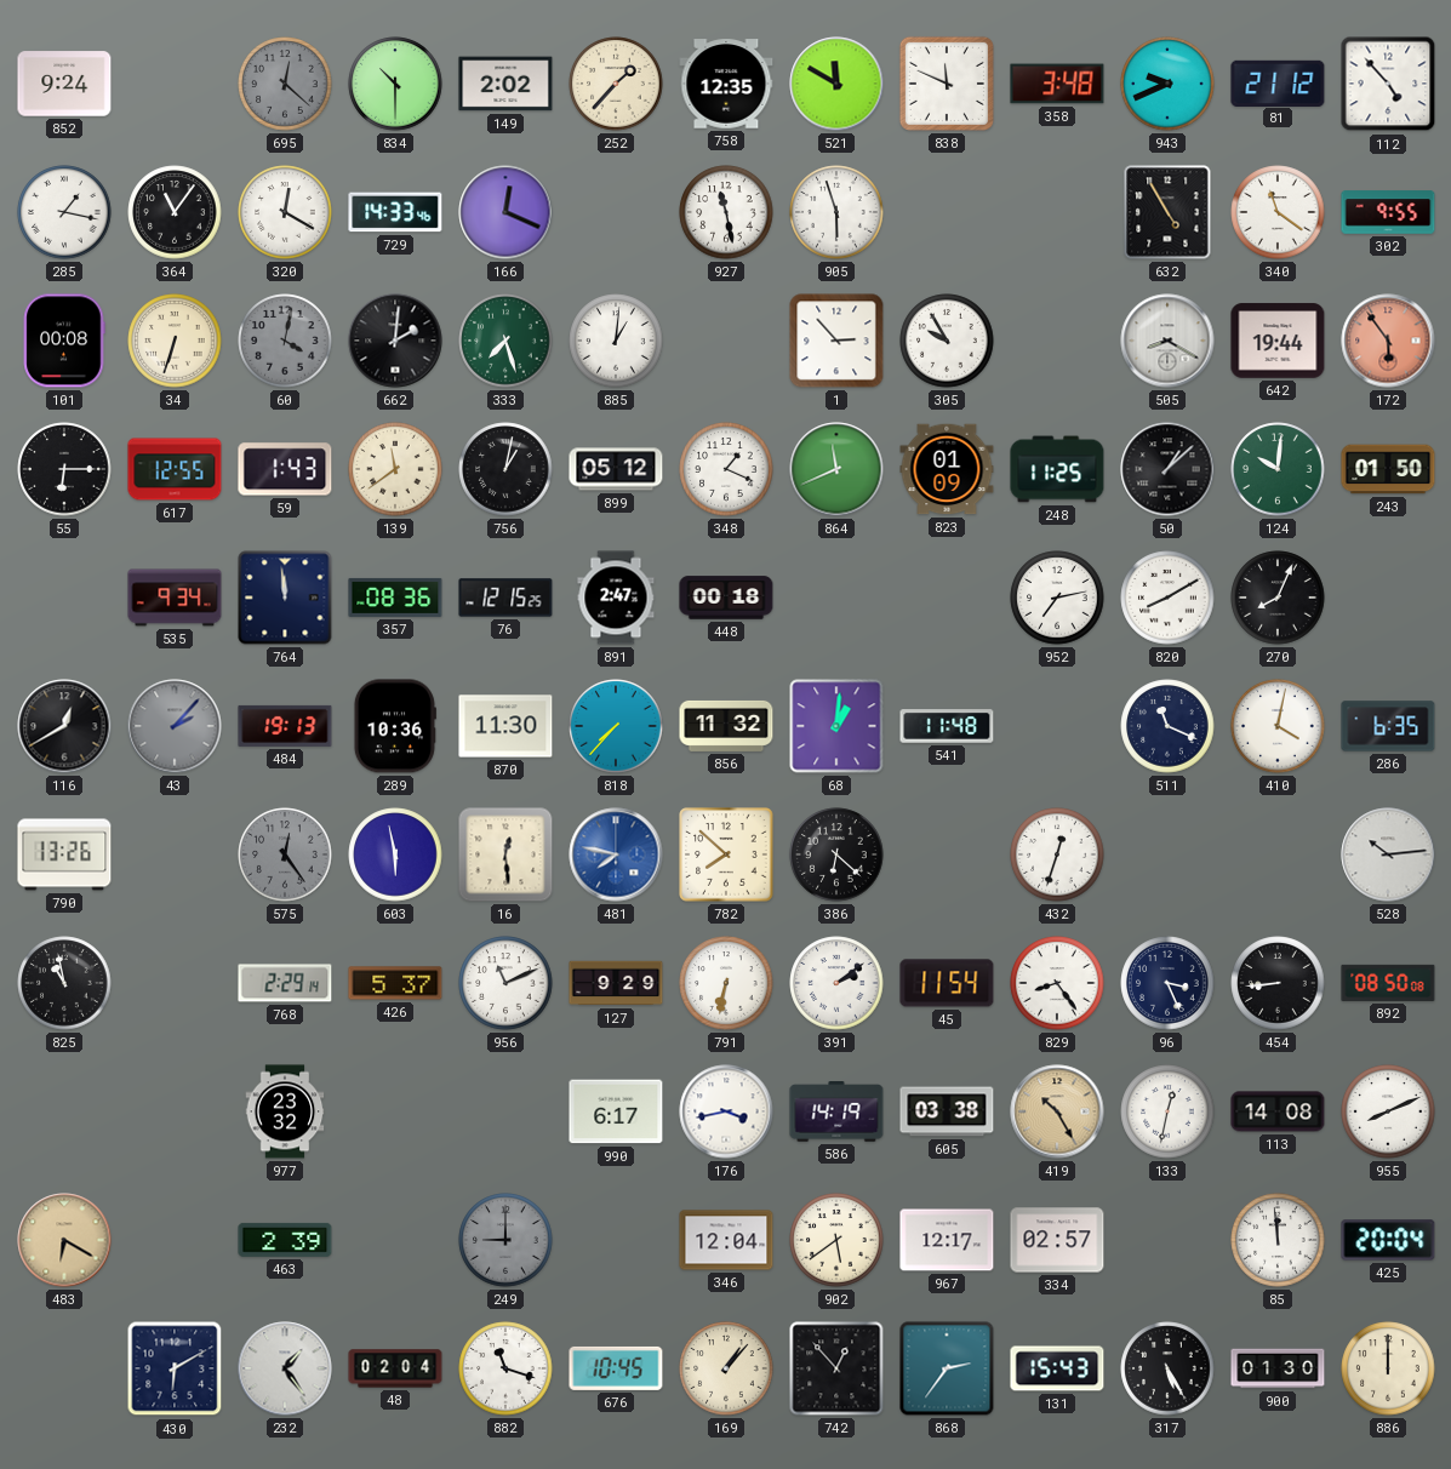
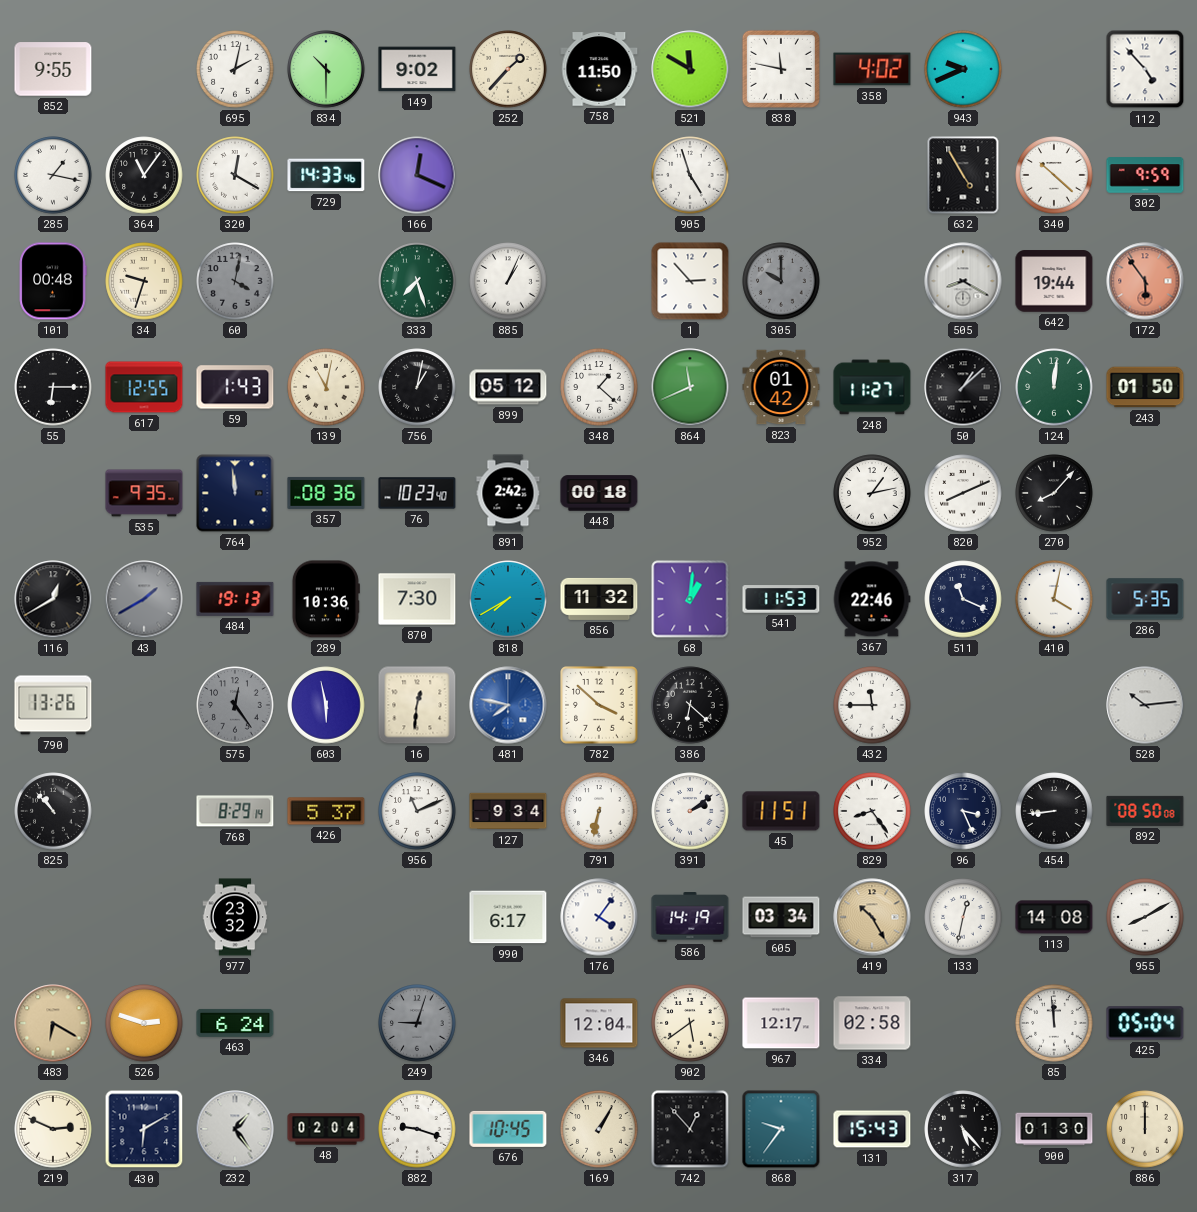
852: 9:24 -> 9:55 (53, 69)
695: 12:22 -> 2:02 (235, 69)
695 dial: grey -> white (235, 69)
149: 2:02 -> 9:02 (417, 69)
758: 12:35 -> 11:50 (599, 69)
838: 11:49 -> 11:47 (781, 69)
358: 3:48 -> 4:02 (872, 69)
81: 21:12 -> none (1278, 82)
927: 11:28 -> none (726, 212)
905: 5:57 -> 4:57 (690, 175)
340: 11:21 -> 10:22 (1054, 175)
302: 9:55 -> 9:59 (1145, 175)
101: 00:08 -> 00:48 (53, 281)
34: 6:33 -> 9:33 (144, 281)
662: 2:01 -> none (395, 341)
885: 1:01 -> 1:04 (508, 281)
305: 9:55 -> 10:00 (781, 281)
305 dial: white -> grey (781, 281)
139: 11:39 -> 11:02 (326, 387)
348: 1:19 -> 1:22 (599, 387)
823: 01:09 -> 01:42 (781, 387)
248: 11:25 -> 11:27 (872, 387)
124: 10:01 -> 12:01 (1054, 387)
535: 9:34 -> 9:35 (144, 493)
76: 12:15 -> 10:23 (417, 493)
891: 2:47 -> 2:42 (508, 493)
952: 7:13 -> 1:13 (872, 493)
820: 8:10 -> 8:11 (963, 493)
270: 8:04 -> 8:07 (1054, 493)
43: 2:07 -> 1:40 (144, 599)
870: 11:30 -> 7:30 (417, 599)
818: 7:37 -> 7:40 (508, 599)
541: 11:48 -> 11:53 (781, 599)
367: none -> 22:46 (872, 599)
286: 6:35 -> 5:35 (1145, 599)
16: 12:29 -> 12:31 (417, 705)
782: 7:52 -> 3:52 (599, 705)
432: 12:33 -> 11:45 (872, 705)
825: 10:58 -> 10:53 (53, 811)
768: 2:29 -> 8:29 (235, 811)
127: 9:29 -> 9:34 (508, 811)
45: 11:54 -> 11:51 (781, 811)
176: 3:43 -> 4:06 (599, 917)
605: 03:38 -> 03:34 (781, 917)
955: 8:11 -> 8:10 (1145, 917)
526: none -> 2:48 (144, 1023)
463: 2:39 -> 6:24 (235, 1023)
249: 9:00 -> 9:03 (417, 1023)
334: 02:57 -> 02:58 (872, 1023)
425: 20:04 -> 05:04 (1145, 1023)
219: none -> 2:49 (53, 1129)
882: 11:18 -> 9:18 (417, 1129)
169: 1:07 -> 1:05 (599, 1129)
868: 2:36 -> 9:36 (781, 1129)
317: 5:25 -> 5:23 (963, 1129)
